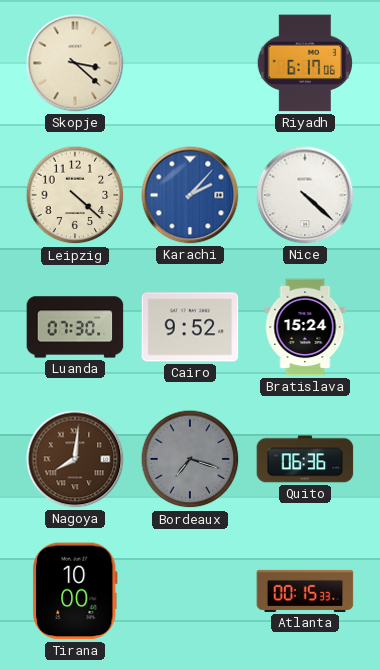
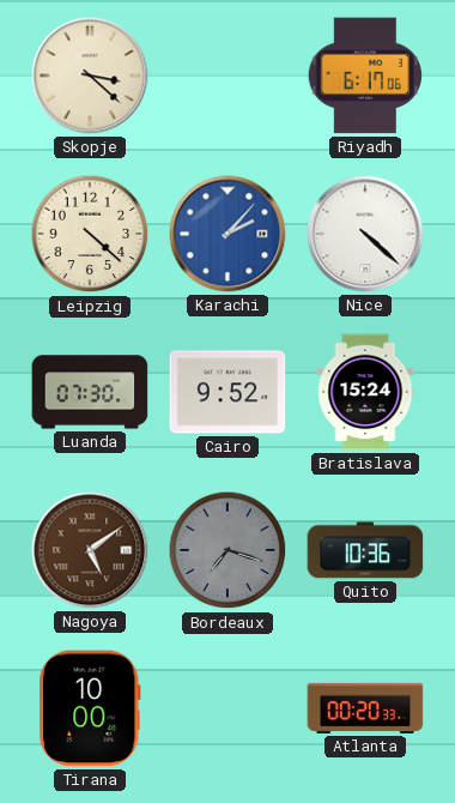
Nagoya: 8:01 -> 5:09 (90, 550)
Quito: 06:36 -> 10:36 (365, 550)
Atlanta: 00:15 -> 00:20 (365, 708)
